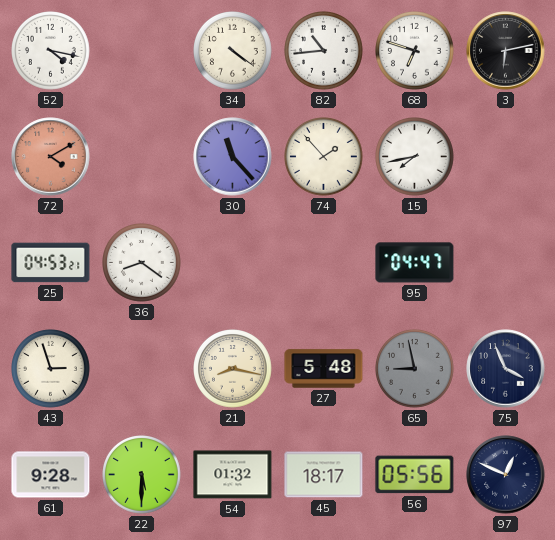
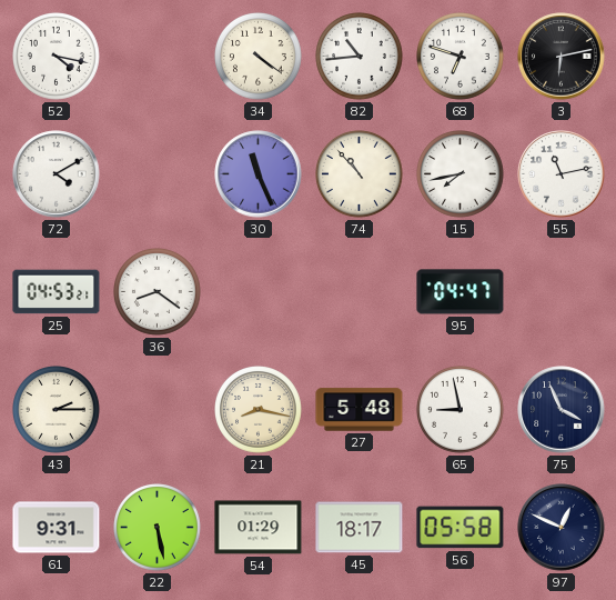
72 dial: salmon -> white (57, 174)
30: 11:23 -> 11:26 (259, 174)
74: 1:53 -> 10:53 (360, 174)
55: none -> 11:13 (562, 174)
43: 2:57 -> 2:15 (57, 410)
65 dial: grey -> white (461, 410)
61: 9:28 -> 9:31 (57, 528)
22: 5:30 -> 5:28 (158, 528)
54: 01:32 -> 01:29 (259, 528)
56: 05:56 -> 05:58 (461, 528)
